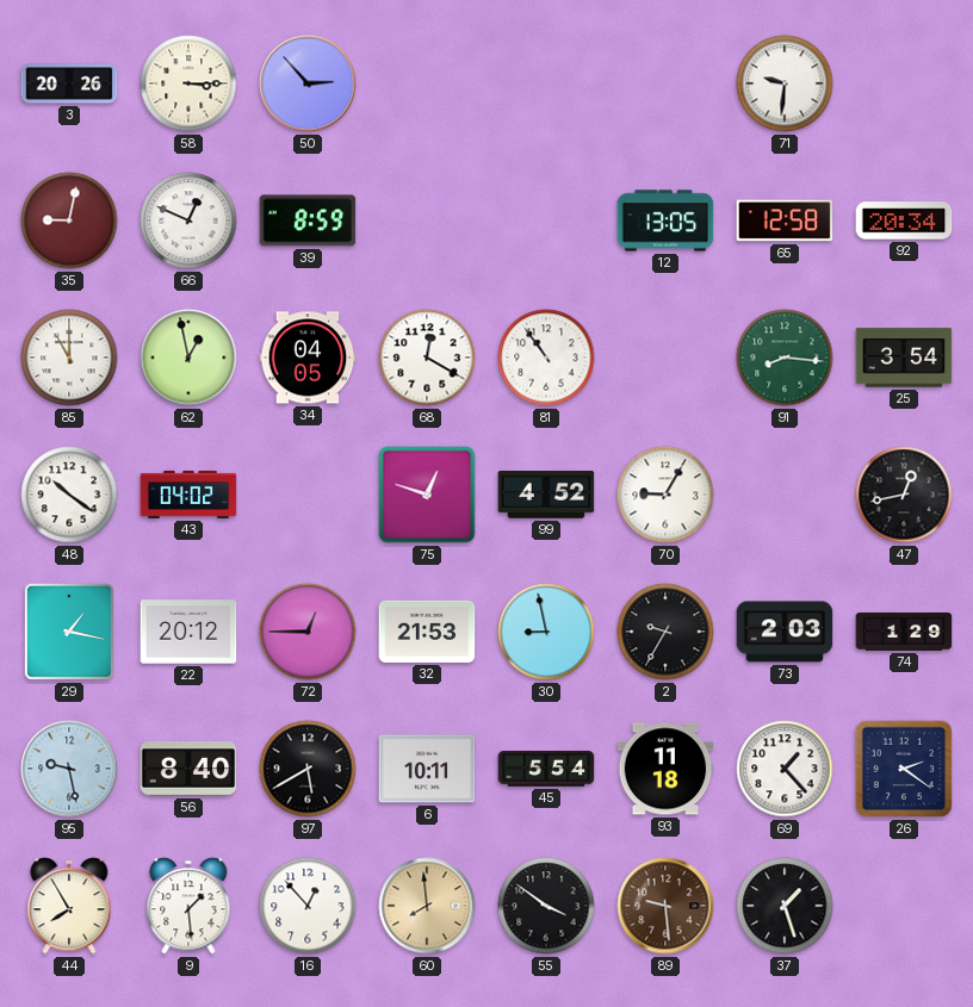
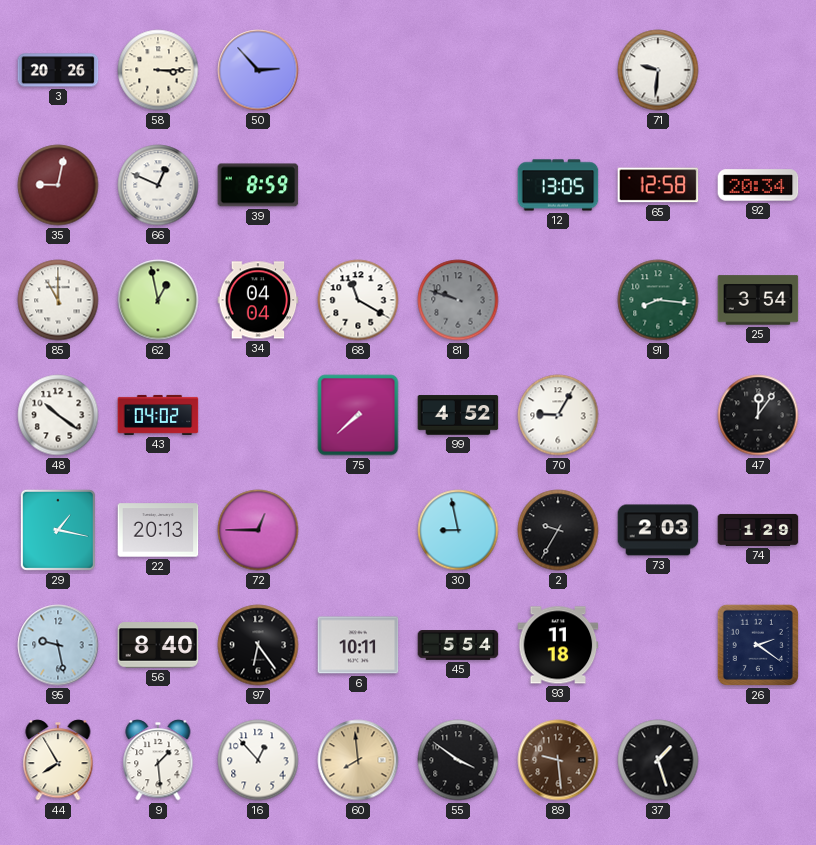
34: 04:05 -> 04:04 (258, 300)
68: 12:20 -> 11:20 (358, 300)
81: 10:54 -> 9:48 (458, 300)
81 dial: white -> grey (458, 300)
75: 12:48 -> 7:38 (358, 415)
47: 12:43 -> 12:06 (758, 415)
22: 20:12 -> 20:13 (158, 530)
32: 21:53 -> none (427, 632)
97: 5:40 -> 6:24 (258, 645)
69: 1:23 -> none (785, 769)
